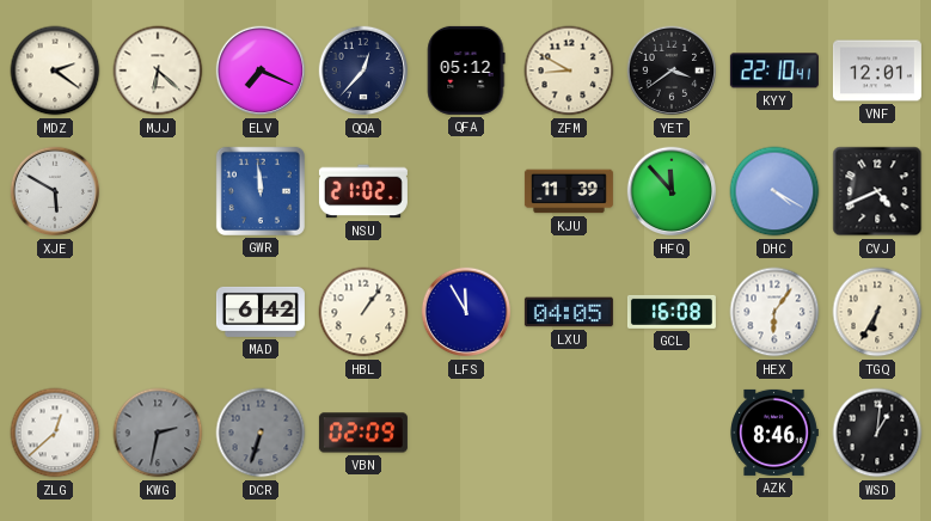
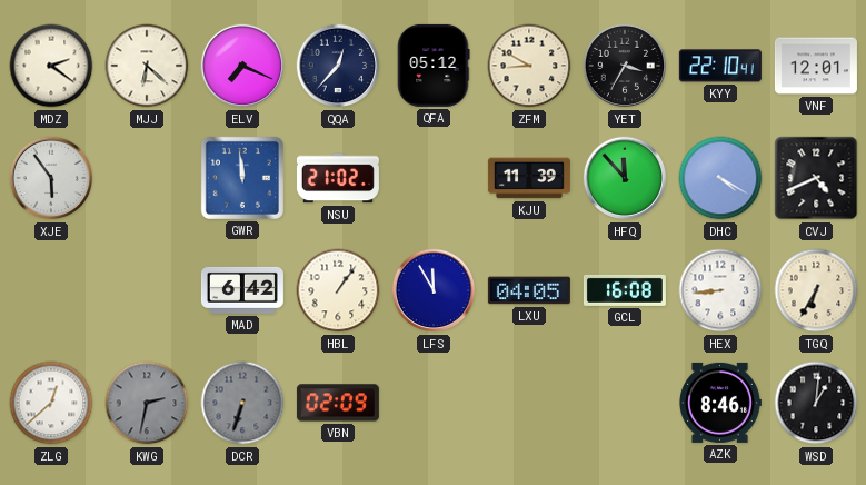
YET: 3:39 -> 3:35 (625, 66)
XJE: 5:50 -> 5:54 (51, 178)
HEX: 6:06 -> 8:44 (720, 290)
